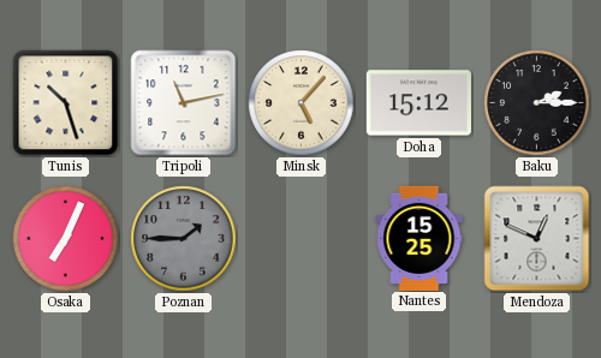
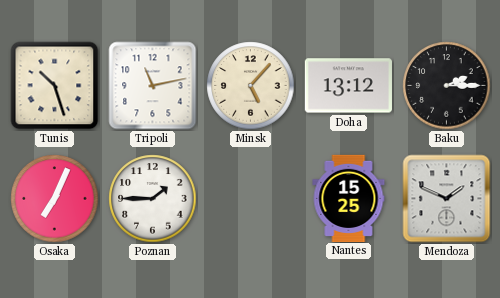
Doha: 15:12 -> 13:12 (348, 86)
Poznan dial: grey -> white (153, 199)
Mendoza: 12:49 -> 1:49 (447, 199)
